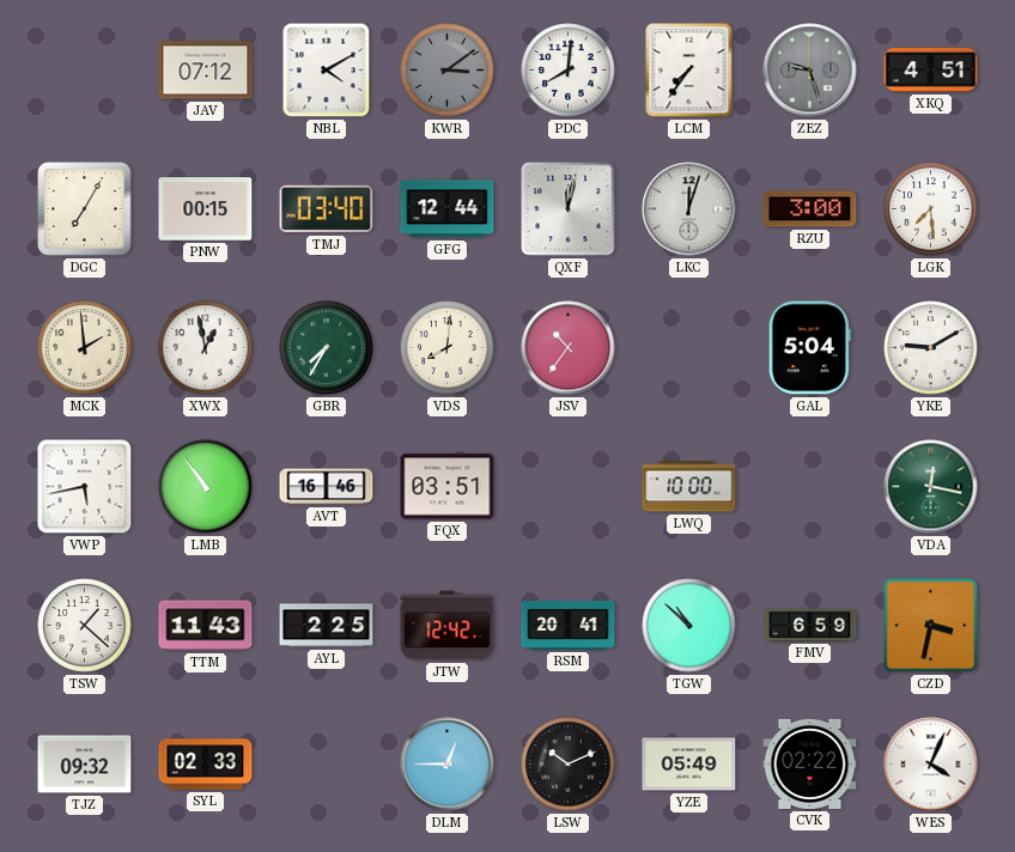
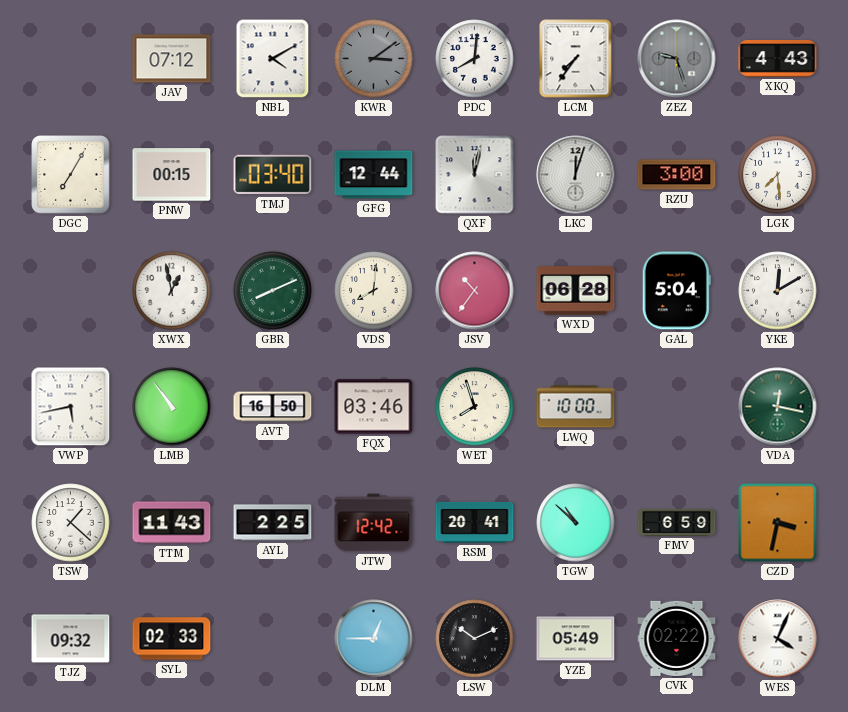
XKQ: 4:51 -> 4:43 (778, 59)
MCK: 1:59 -> none (85, 348)
GBR: 7:35 -> 8:11 (273, 291)
WXD: none -> 06:28 (576, 291)
YKE: 9:10 -> 12:10 (778, 291)
AVT: 16:46 -> 16:50 (273, 407)
FQX: 03:51 -> 03:46 (374, 407)
WET: none -> 7:57 (475, 407)
